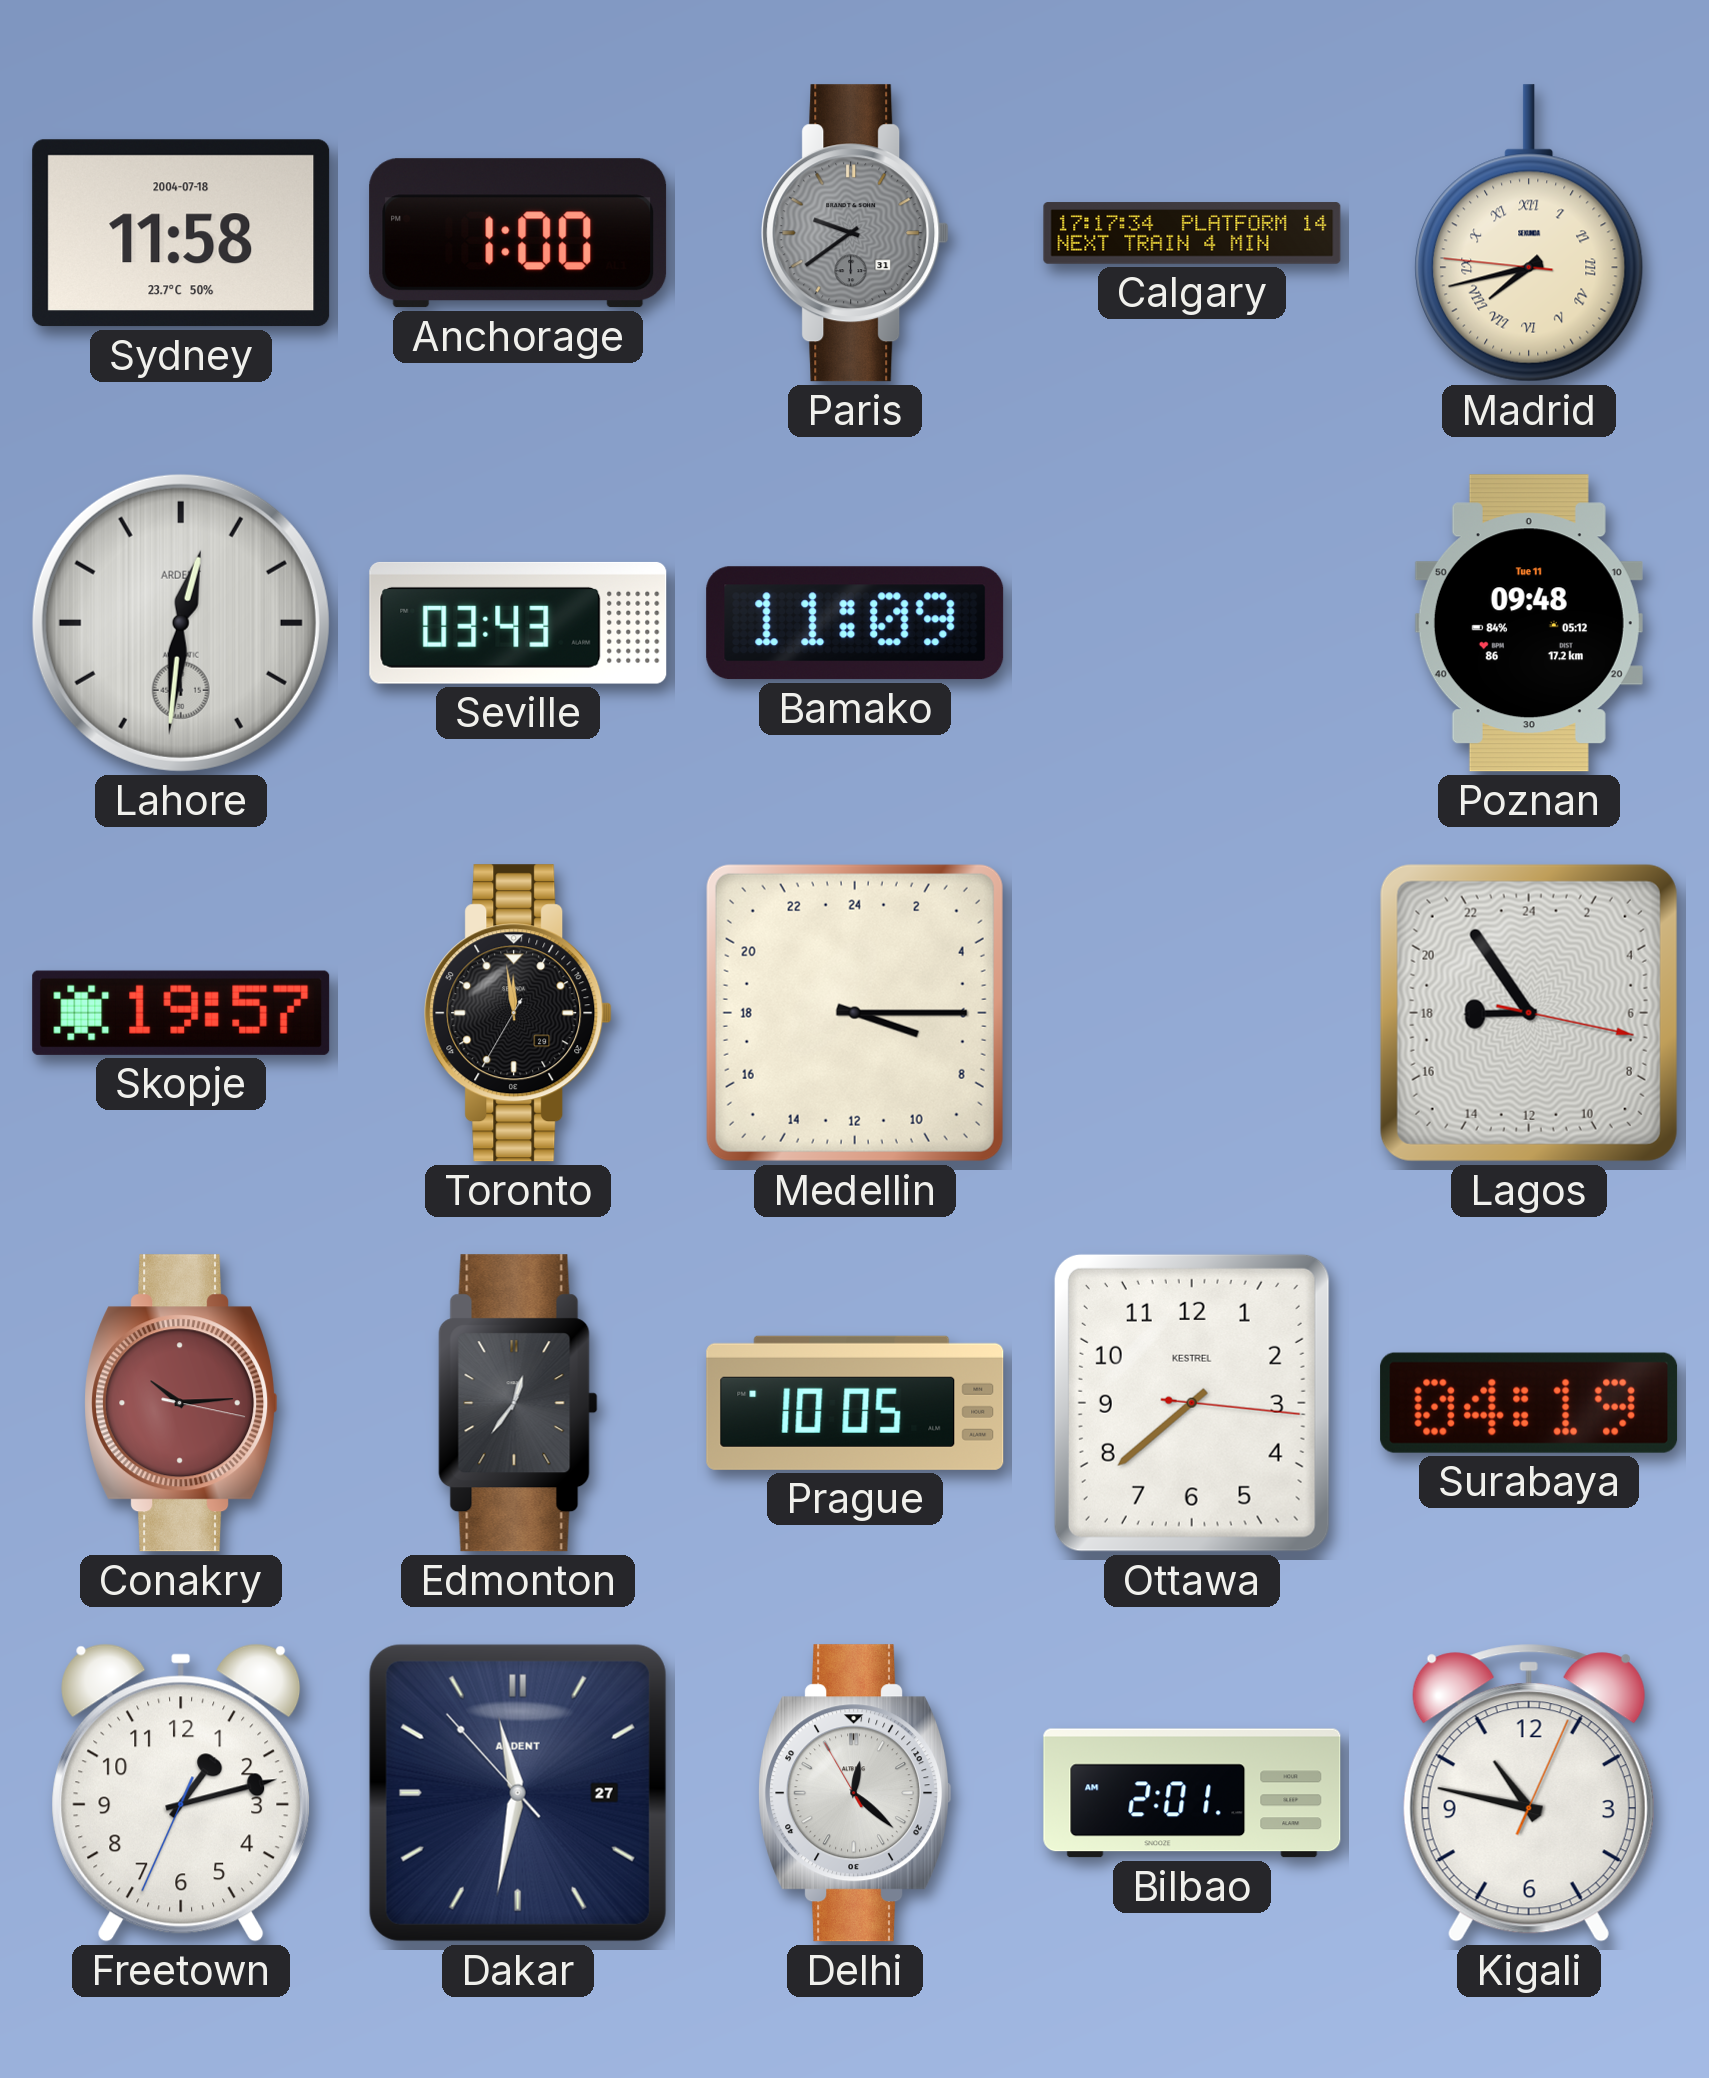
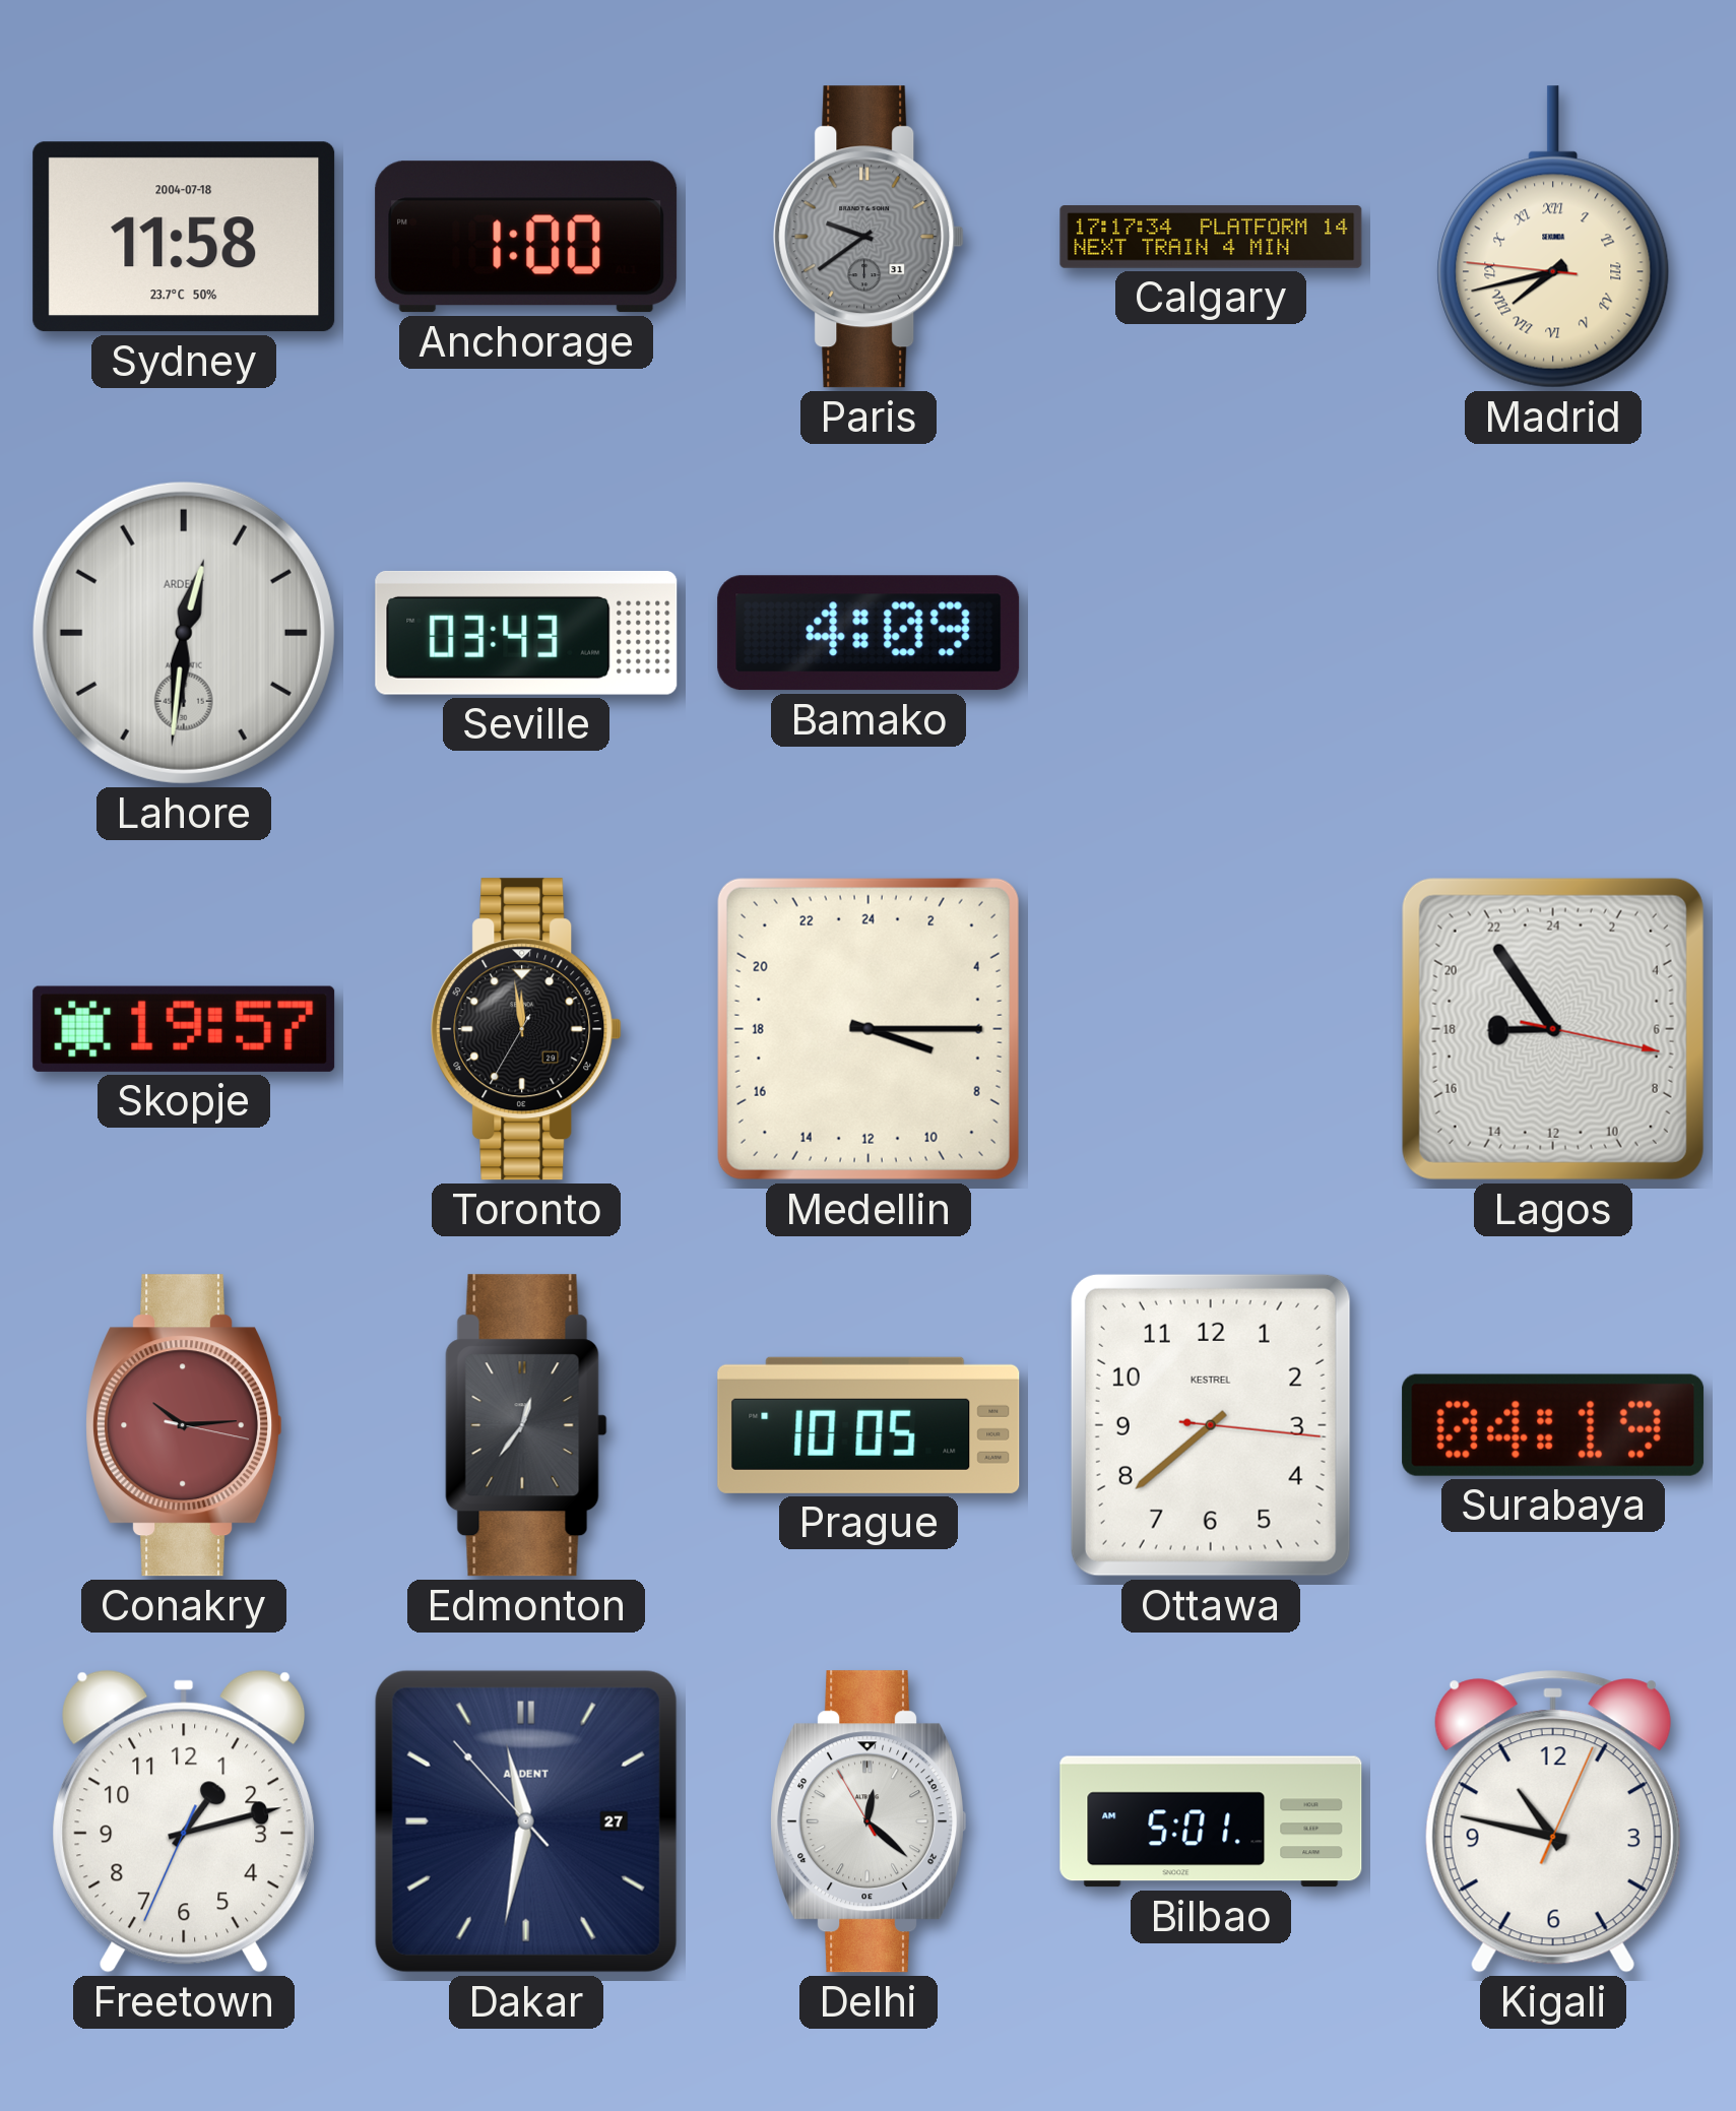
Bamako: 11:09 -> 4:09 (869, 633)
Poznan: 09:48 -> none (1529, 623)
Bilbao: 2:01 -> 5:01 (1211, 1821)
